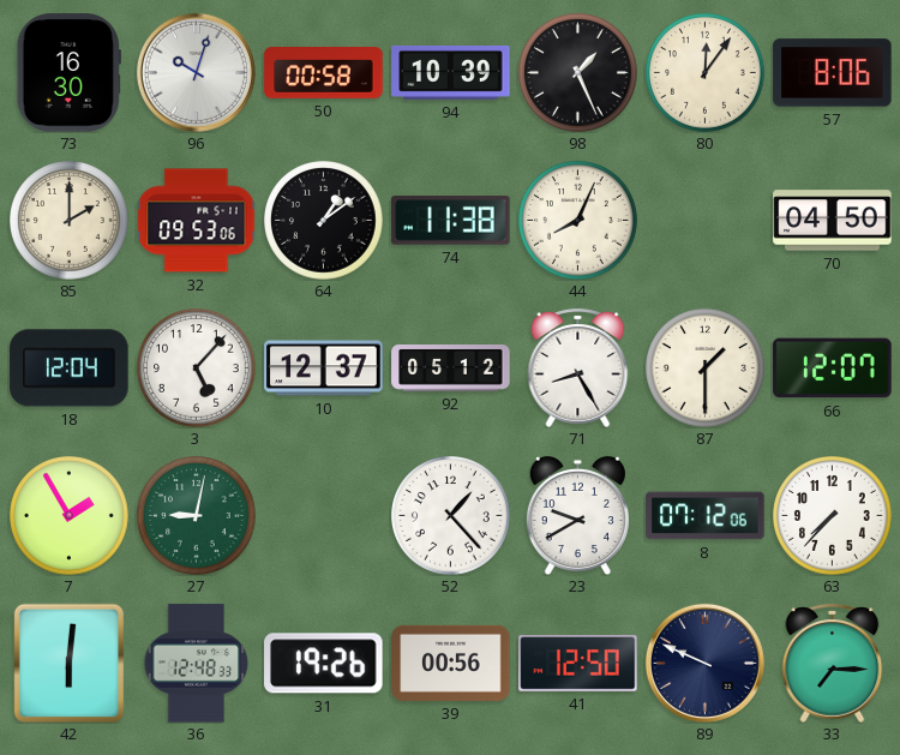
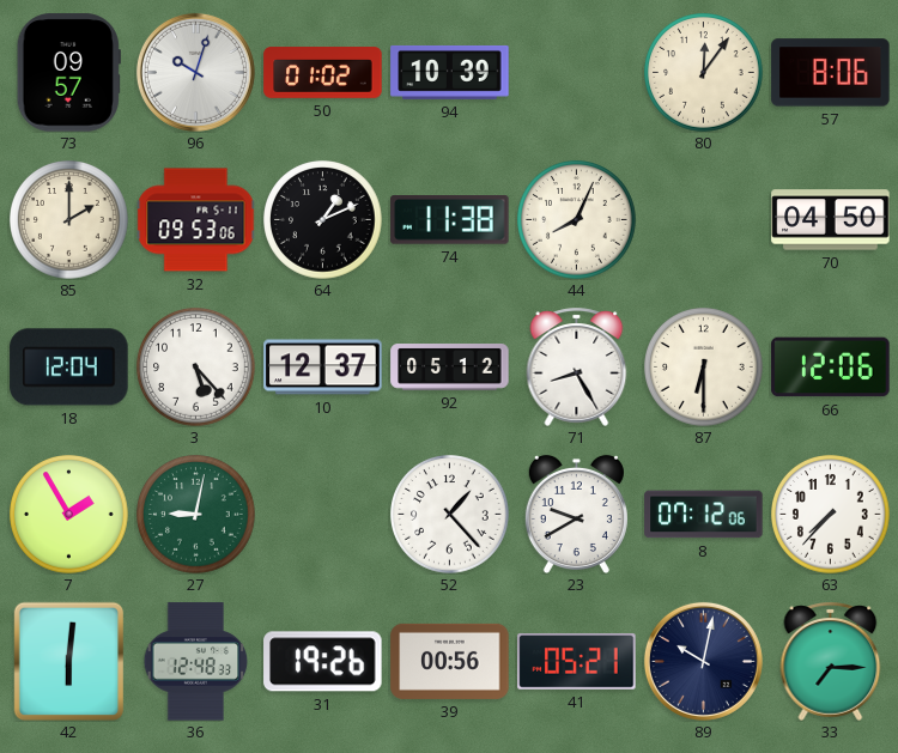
73: 16:30 -> 09:57 (68, 73)
50: 00:58 -> 01:02 (323, 73)
98: 1:26 -> none (578, 73)
64: 1:09 -> 1:11 (323, 220)
3: 5:07 -> 5:23 (196, 368)
87: 1:30 -> 6:30 (704, 368)
66: 12:07 -> 12:06 (831, 368)
41: 12:50 -> 05:21 (577, 662)
89: 9:49 -> 10:02 (703, 661)
